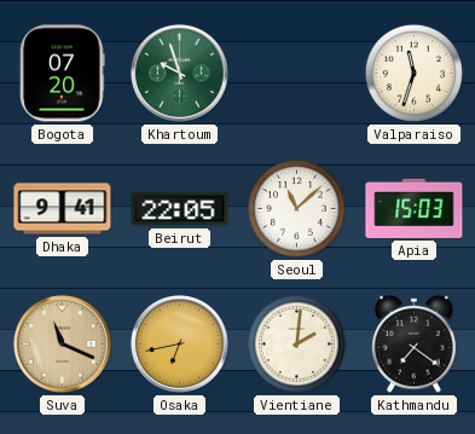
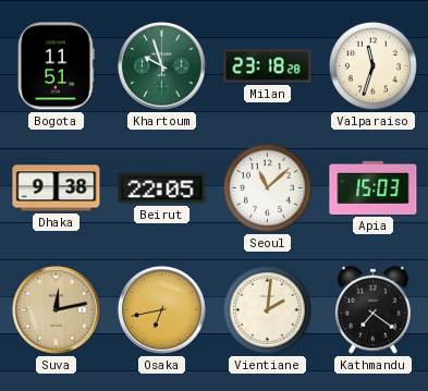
Bogota: 07:20 -> 11:51 (57, 66)
Milan: none -> 23:18 (268, 66)
Dhaka: 9:41 -> 9:38 (57, 188)
Suva: 11:19 -> 12:13 (57, 310)
